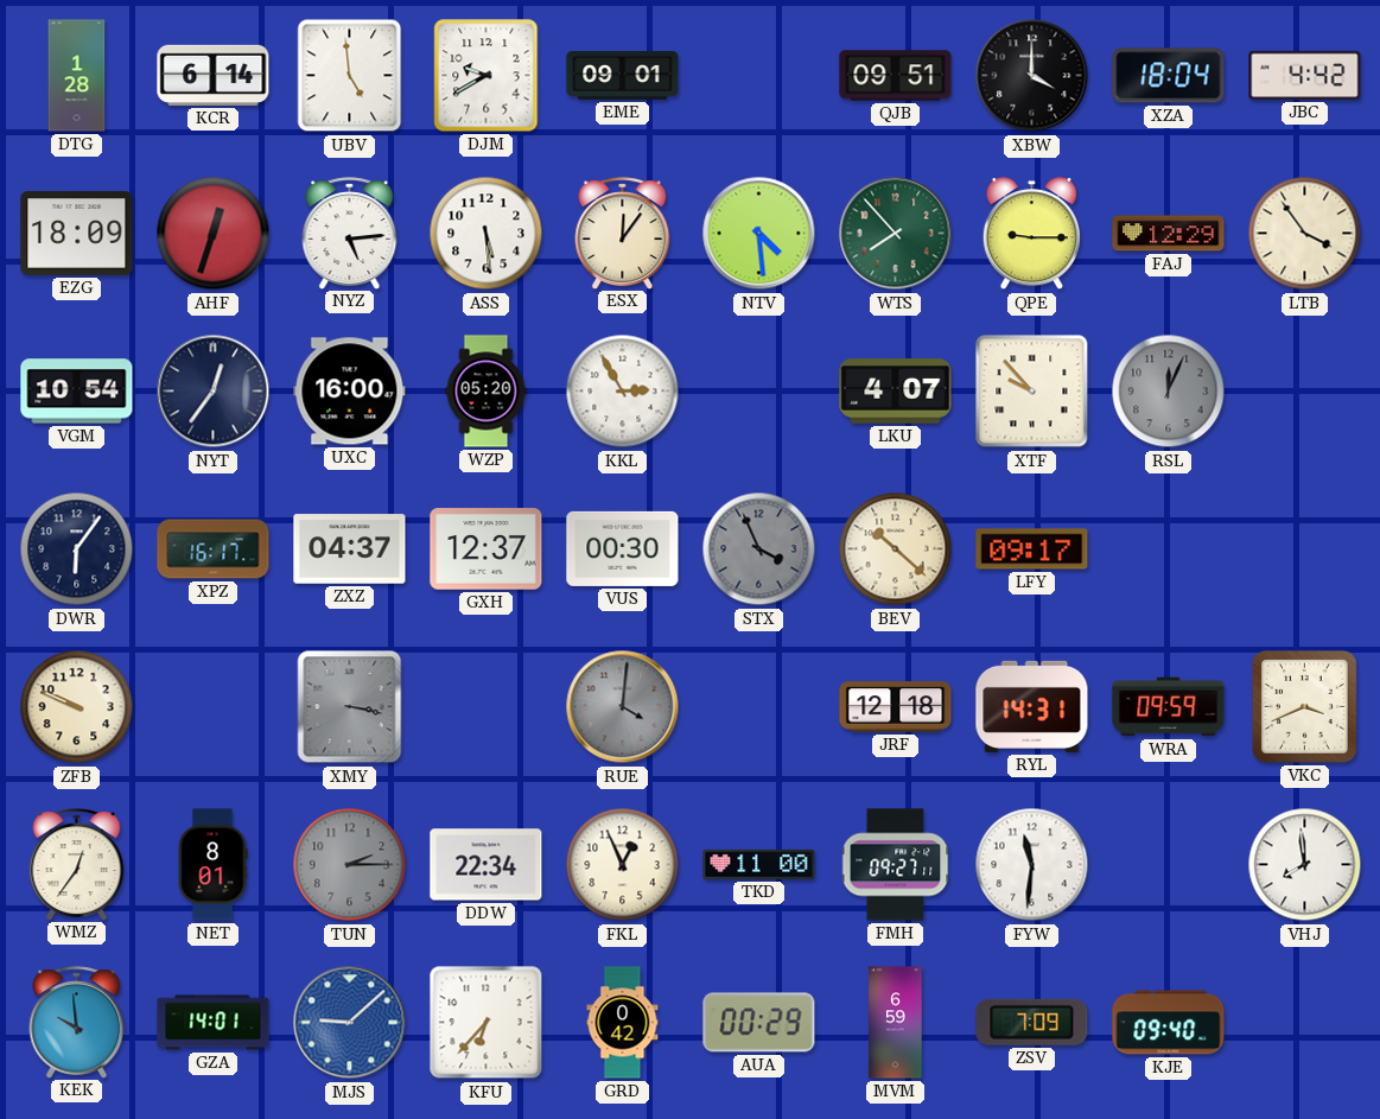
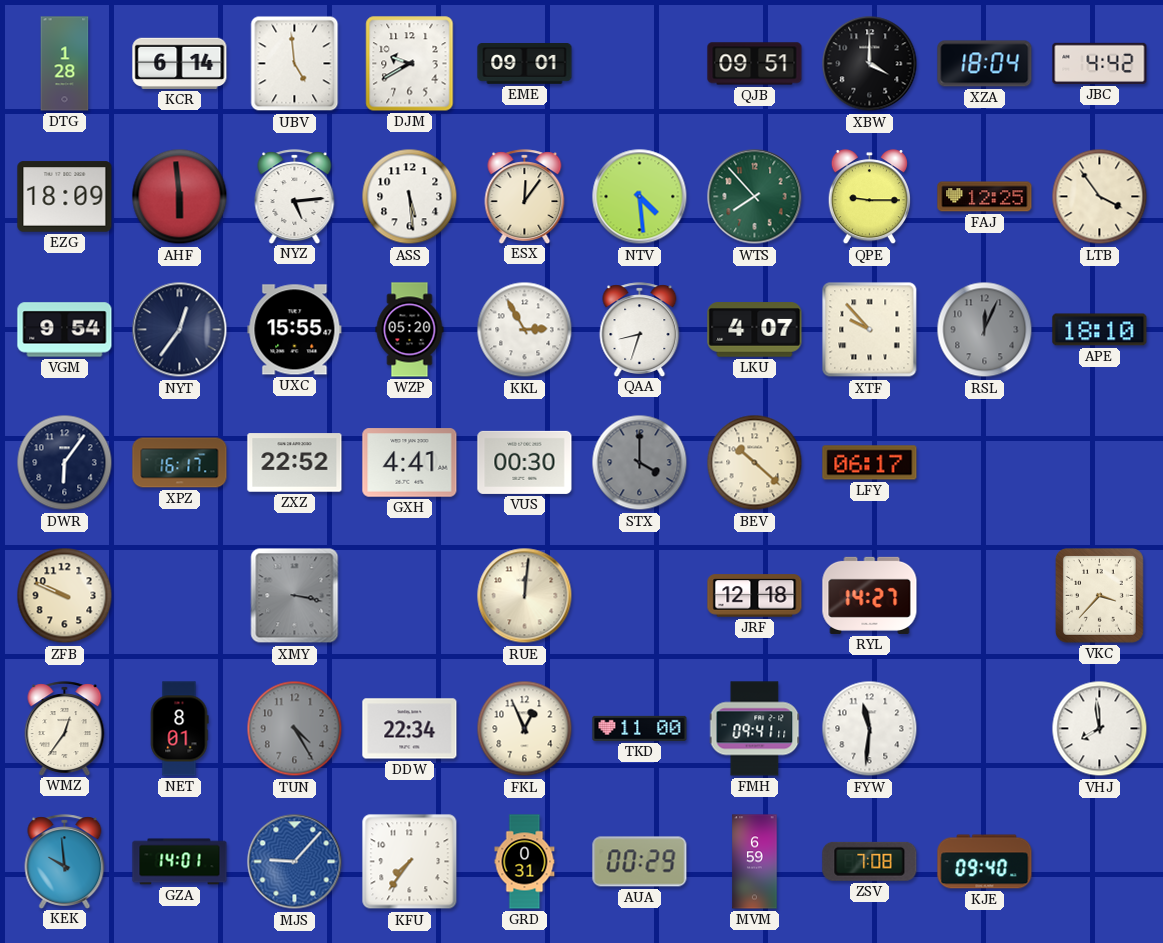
AHF: 12:33 -> 5:59 (180, 197)
FAJ: 12:29 -> 12:25 (985, 197)
VGM: 10:54 -> 9:54 (65, 330)
UXC: 16:00 -> 15:55 (295, 330)
QAA: none -> 8:33 (640, 329)
APE: none -> 18:10 (1100, 330)
ZXZ: 04:37 -> 22:52 (295, 463)
GXH: 12:37 -> 4:41 (410, 463)
STX: 3:56 -> 4:00 (640, 463)
LFY: 09:17 -> 06:17 (870, 463)
RUE: 4:01 -> 12:01 (525, 596)
RUE dial: grey -> cream (525, 596)
RYL: 14:31 -> 14:27 (870, 595)
WRA: 09:59 -> none (1169, 707)
VKC: 3:41 -> 3:37 (1100, 596)
TUN: 2:15 -> 4:25 (295, 729)
FMH: 09:27 -> 09:41 (755, 729)
MJS: 9:08 -> 9:07 (295, 862)
KFU: 6:37 -> 7:36 (410, 862)
GRD: 0:42 -> 0:31 (525, 862)
ZSV: 7:09 -> 7:08 (870, 861)
